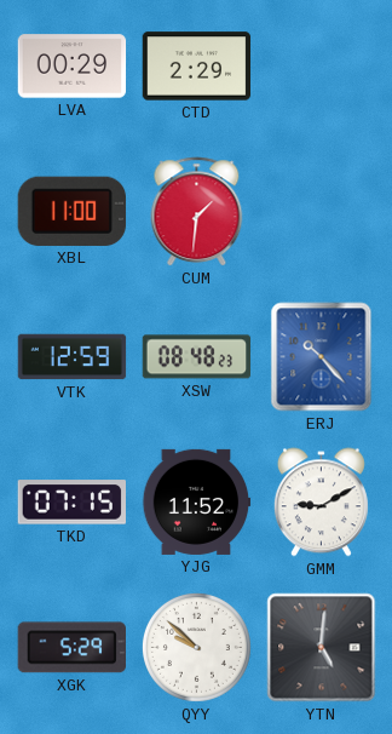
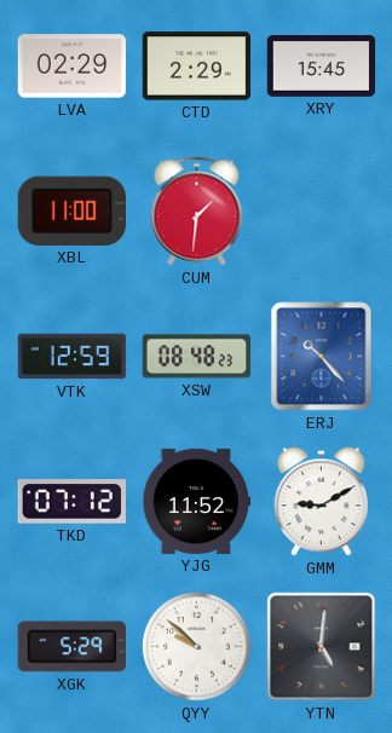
LVA: 00:29 -> 02:29 (73, 67)
XRY: none -> 15:45 (322, 67)
TKD: 07:15 -> 07:12 (71, 502)
